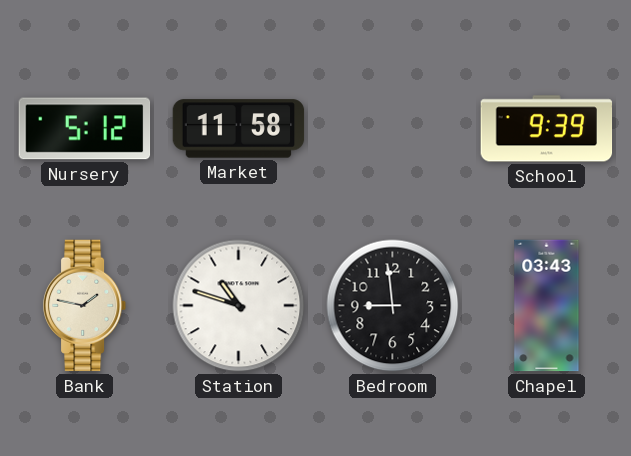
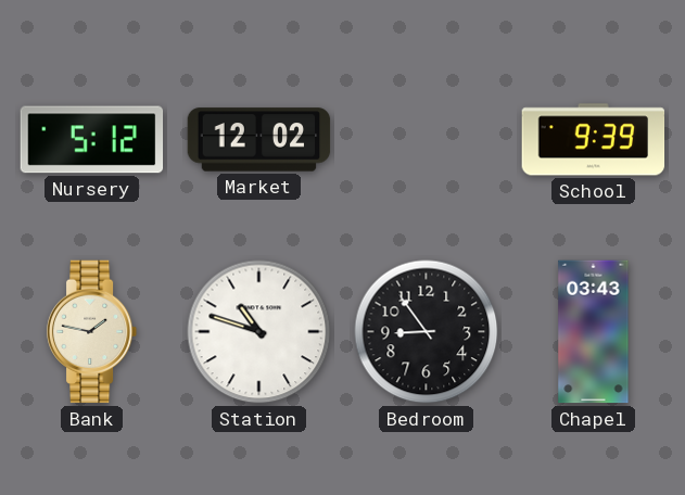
Market: 11:58 -> 12:02 (259, 140)
Bedroom: 8:59 -> 8:54 (427, 332)
